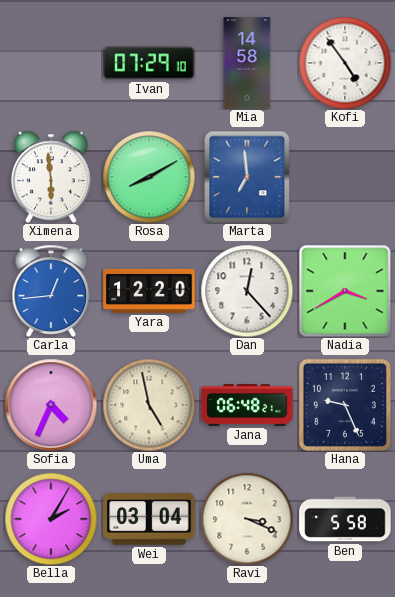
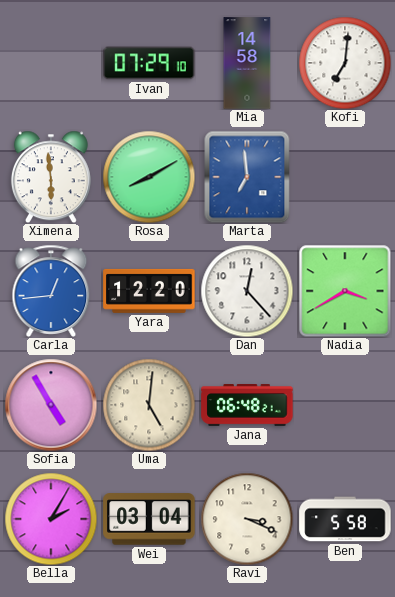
Kofi: 4:54 -> 7:01 (345, 63)
Sofia: 4:34 -> 4:55 (51, 405)
Uma: 4:58 -> 5:01 (149, 405)
Hana: 9:26 -> none (345, 405)
